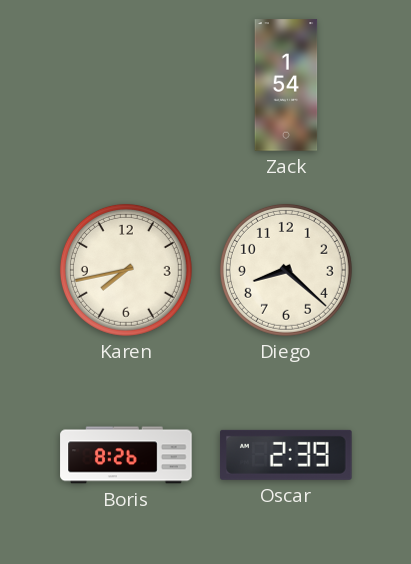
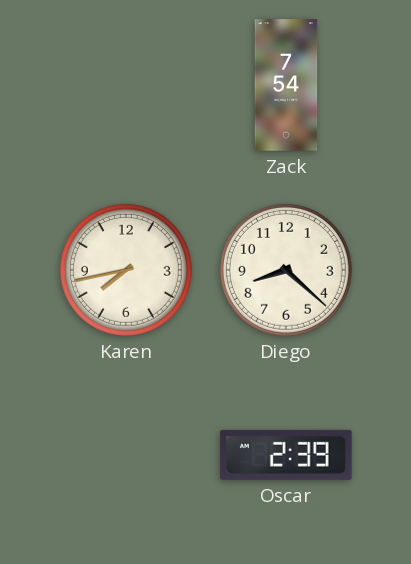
Zack: 1:54 -> 7:54 (286, 85)
Boris: 8:26 -> none (126, 455)
